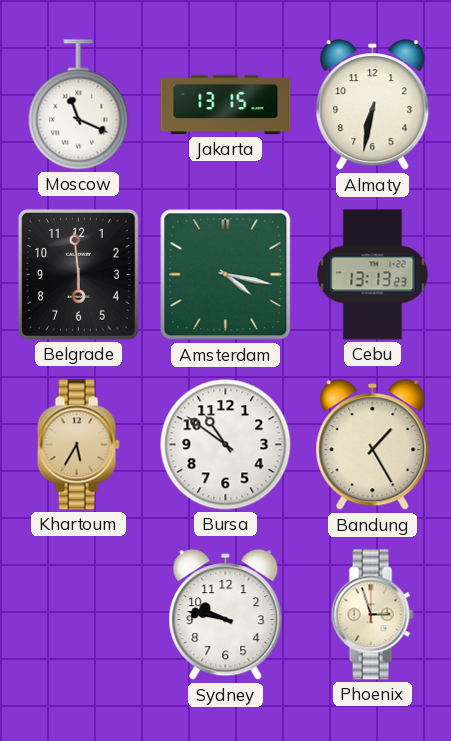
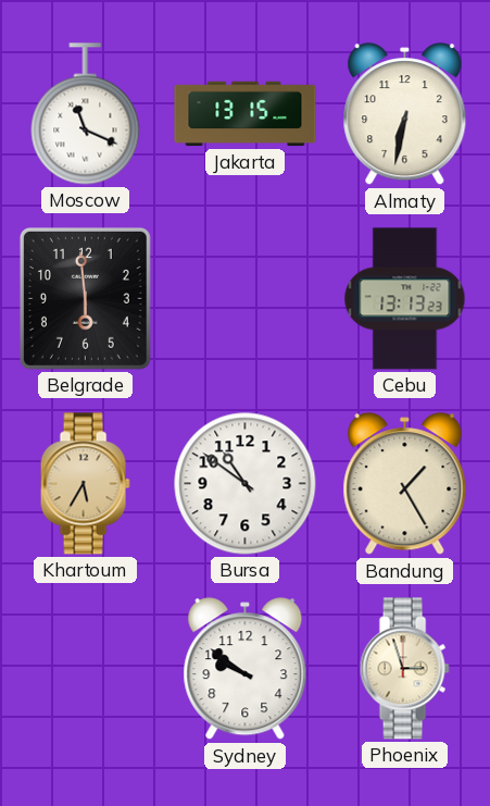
Amsterdam: 4:17 -> none (226, 275)
Sydney: 9:47 -> 9:51 (246, 669)
